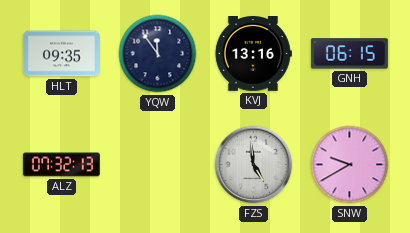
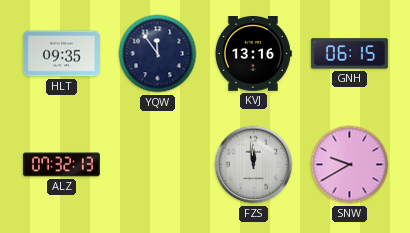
FZS: 4:59 -> 11:59 (254, 165)
